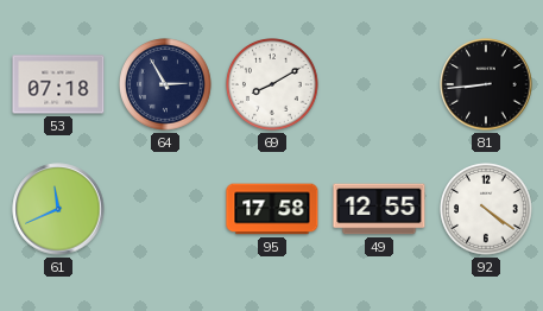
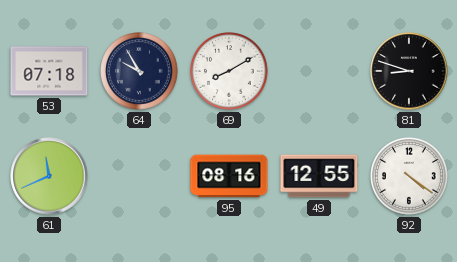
64: 2:55 -> 9:55 (139, 71)
81: 8:44 -> 8:48 (409, 71)
95: 17:58 -> 08:16 (229, 176)
